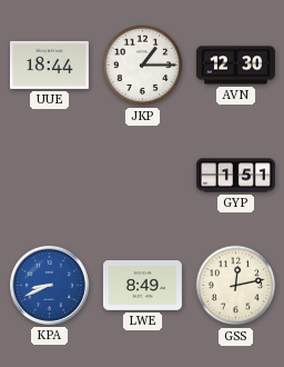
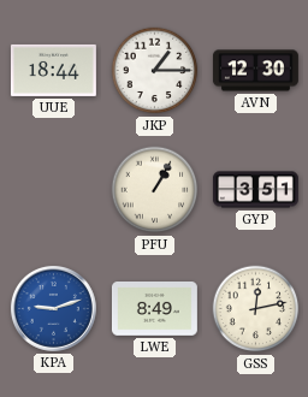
PFU: none -> 1:05 (155, 190)
GYP: 1:51 -> 3:51 (255, 190)
KPA: 8:41 -> 9:12 (53, 308)
